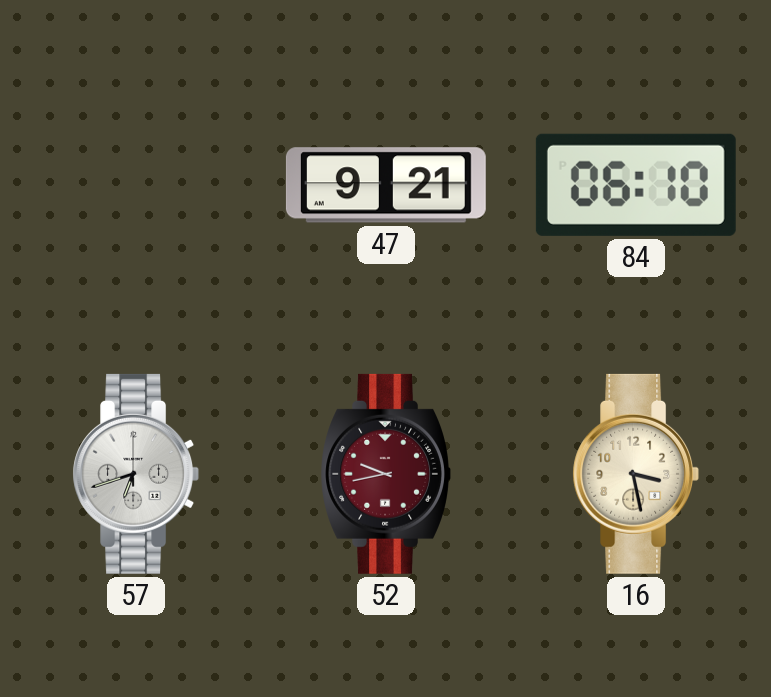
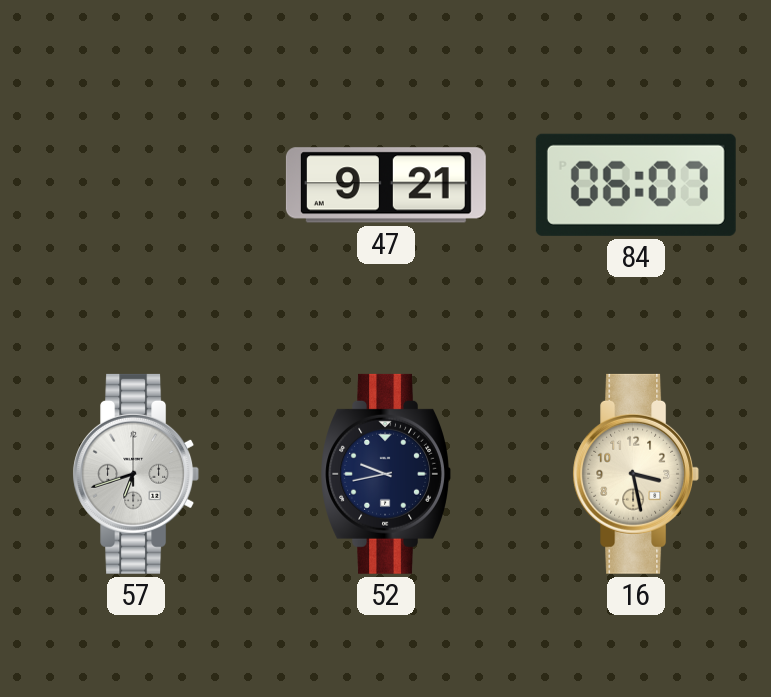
84: 06:10 -> 06:07 (636, 185)
52 dial: burgundy -> navy (386, 474)
